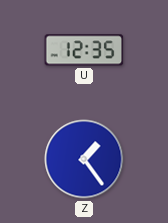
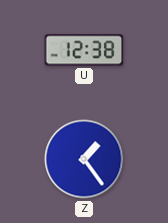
U: 12:35 -> 12:38 (84, 50)
